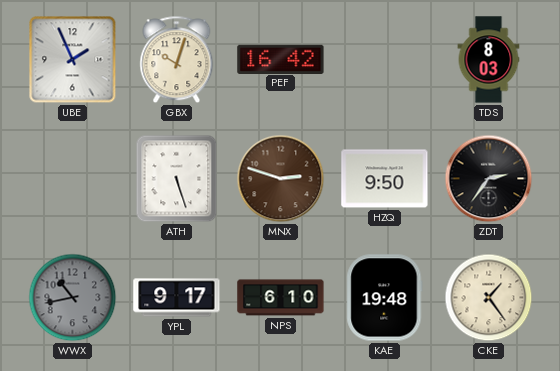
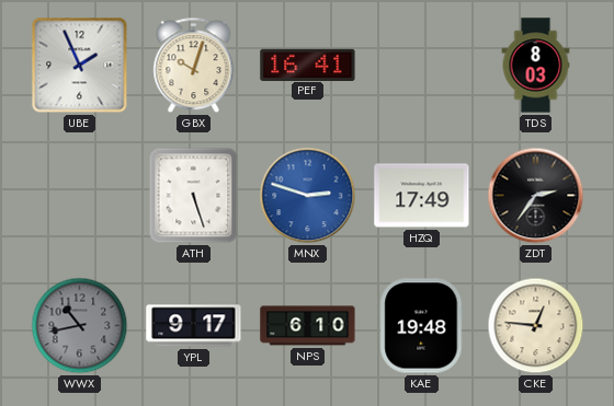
PEF: 16:42 -> 16:41 (308, 65)
MNX dial: brown -> blue (308, 196)
HZQ: 9:50 -> 17:49 (422, 196)
CKE: 1:24 -> 12:46 (536, 326)
